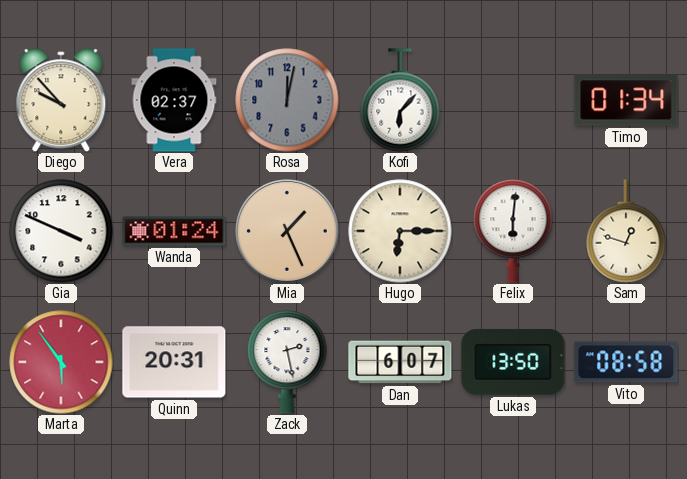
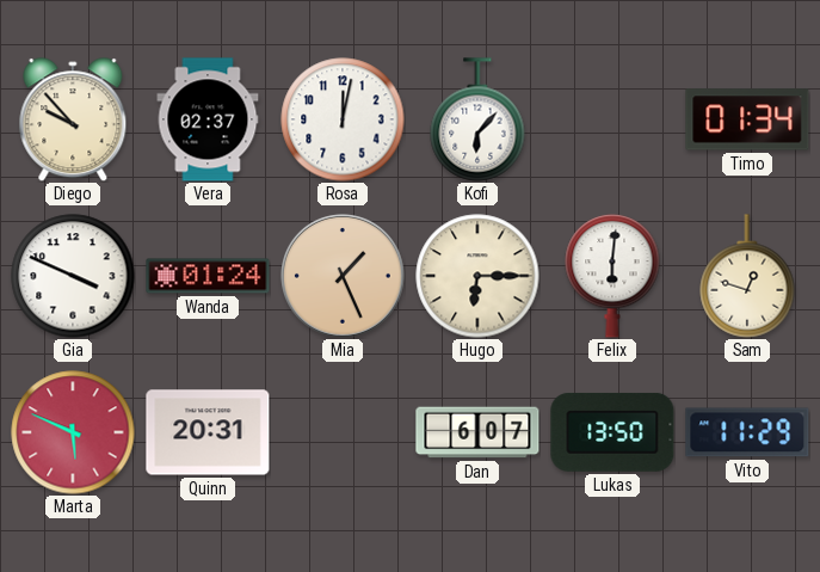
Rosa dial: grey -> white (343, 119)
Marta: 5:54 -> 5:49 (73, 432)
Zack: 2:28 -> none (287, 362)
Vito: 08:58 -> 11:29 (747, 432)
